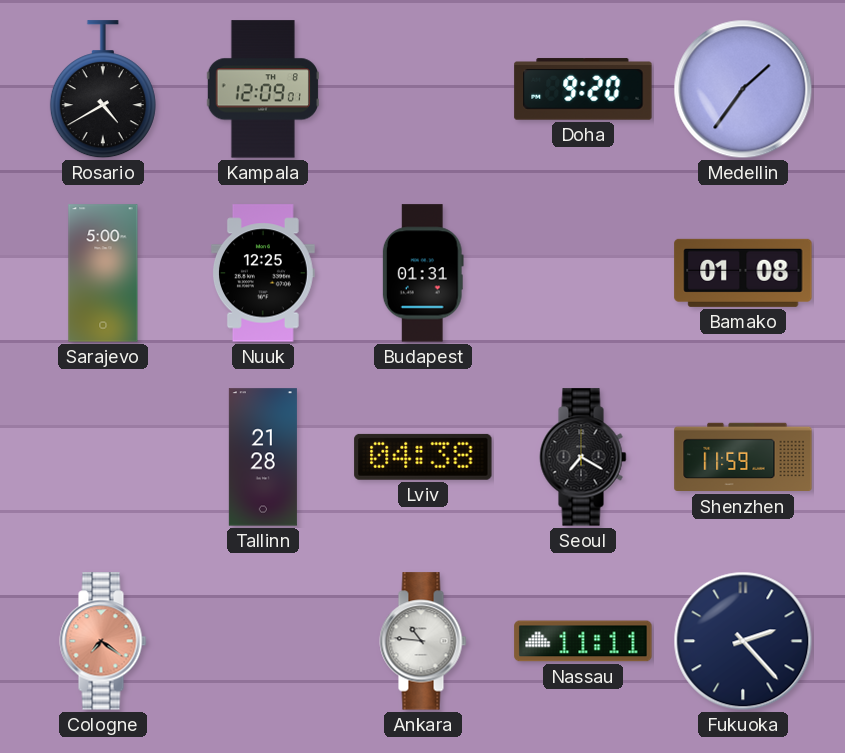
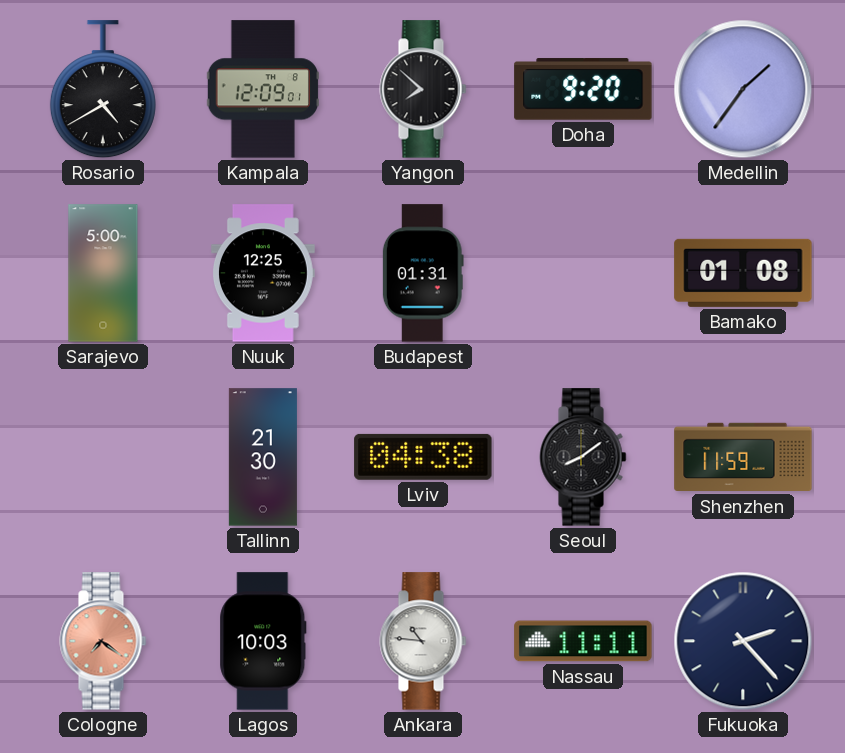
Yangon: none -> 7:52 (423, 89)
Tallinn: 21:28 -> 21:30 (263, 457)
Seoul: 7:20 -> 8:09 (583, 457)
Lagos: none -> 10:03 (263, 641)
